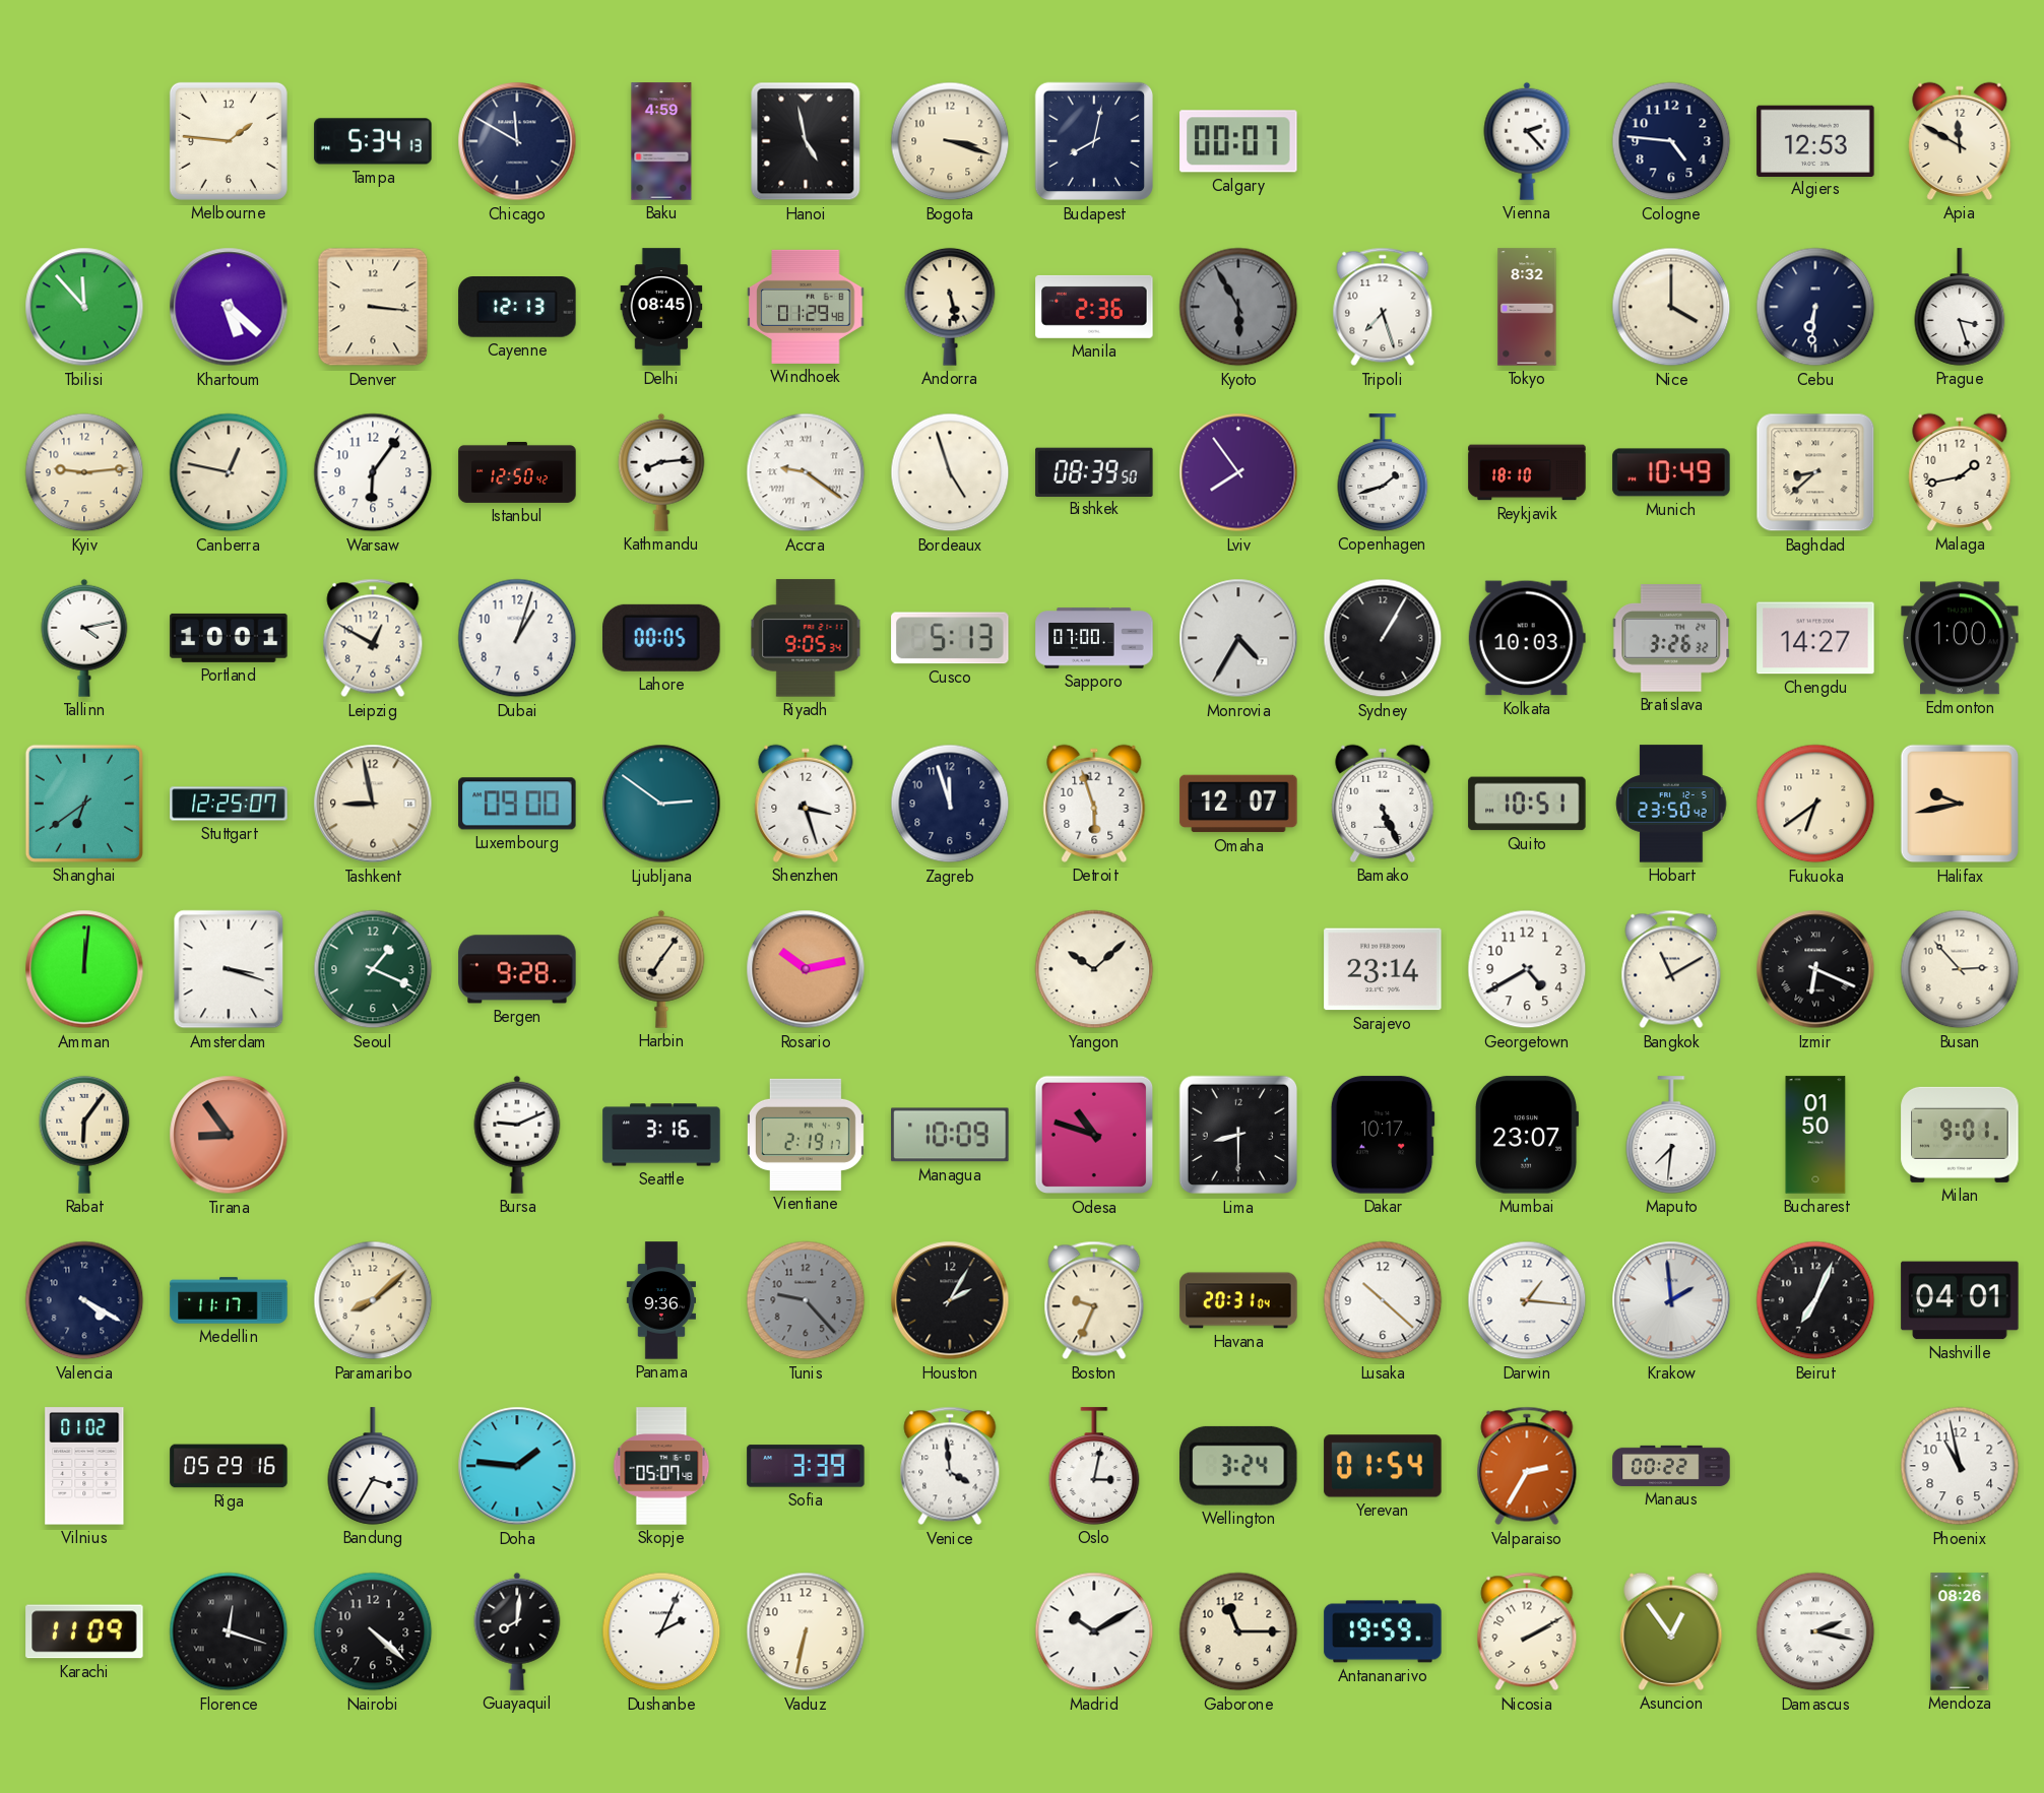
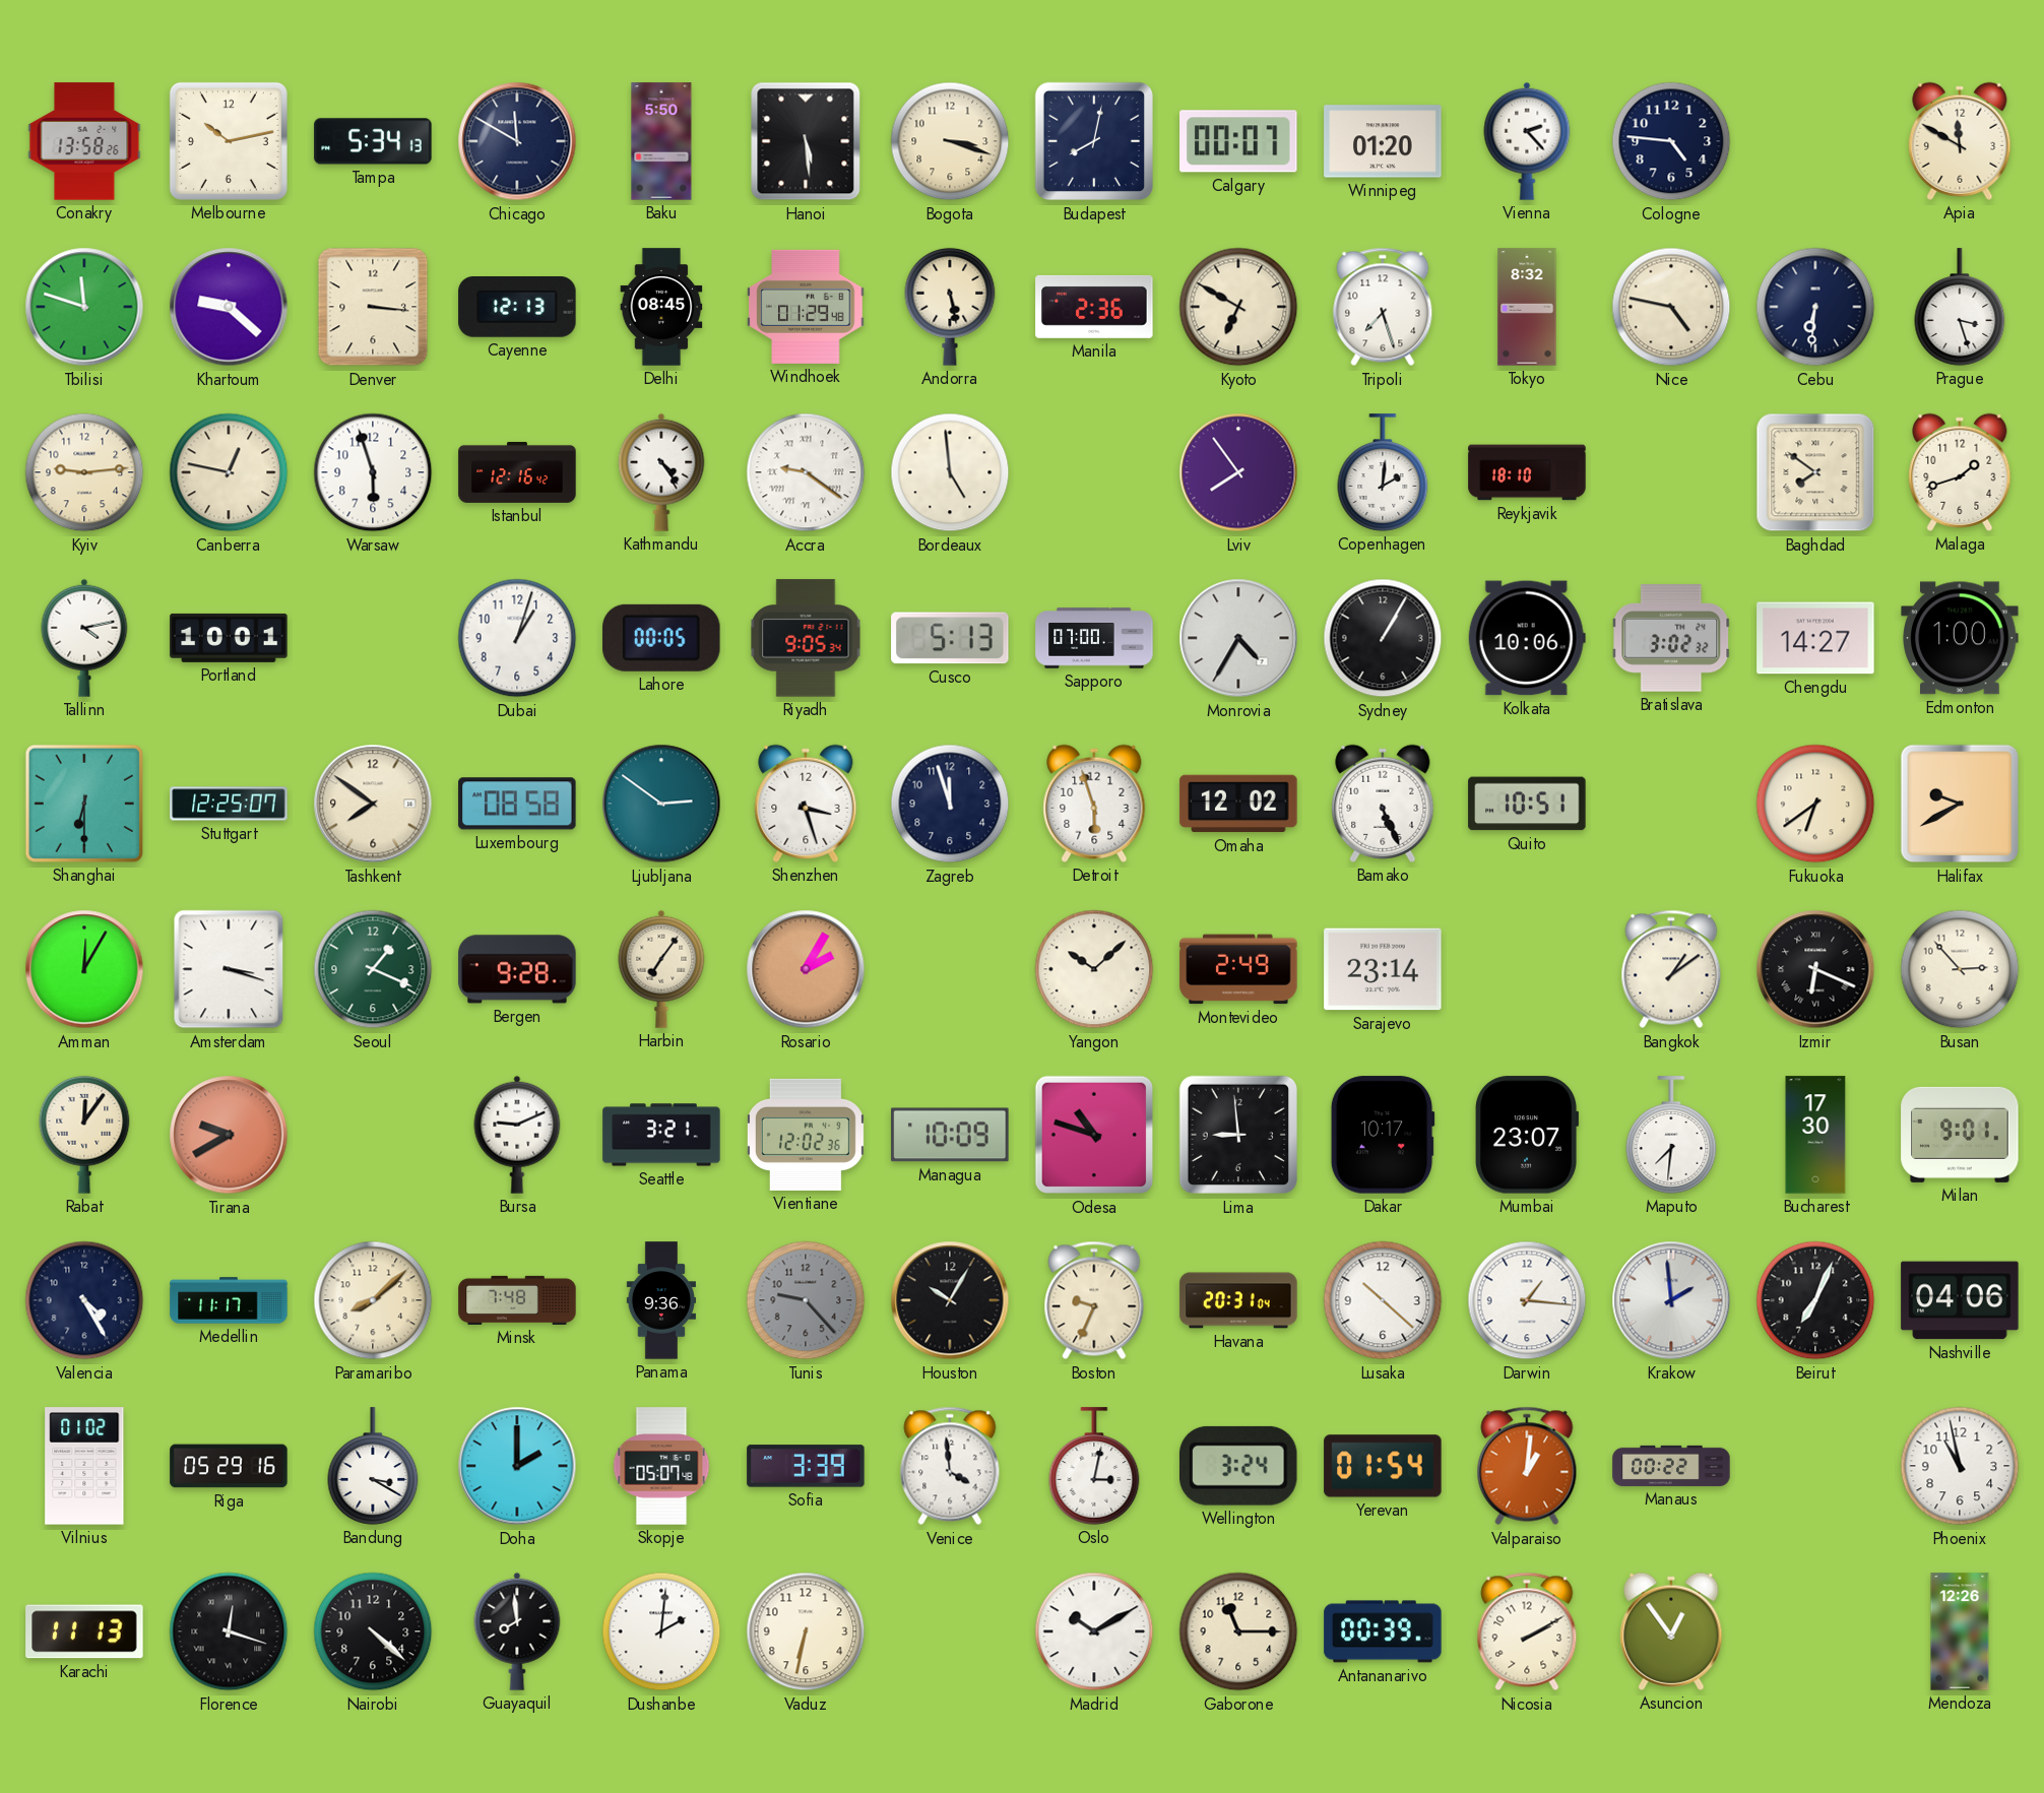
Conakry: none -> 13:58 (84, 141)
Melbourne: 1:46 -> 10:13 (229, 141)
Baku: 4:59 -> 5:50 (661, 141)
Hanoi: 4:58 -> 5:29 (806, 141)
Winnipeg: none -> 01:20 (1383, 141)
Algiers: 12:53 -> none (1815, 140)
Tbilisi: 11:53 -> 11:48 (84, 307)
Khartoum: 5:22 -> 9:22 (229, 307)
Kyoto: 5:55 -> 6:50 (1238, 307)
Kyoto dial: grey -> cream (1238, 307)
Nice: 4:00 -> 4:47 (1671, 307)
Warsaw: 6:06 -> 5:57 (373, 472)
Istanbul: 12:50 -> 12:16 (517, 472)
Kathmandu: 8:14 -> 4:24 (661, 472)
Bordeaux: 4:57 -> 4:59 (950, 472)
Bishkek: 08:39 -> none (1094, 471)
Copenhagen: 1:42 -> 2:01 (1383, 472)
Munich: 10:49 -> none (1671, 472)
Baghdad: 8:38 -> 7:51 (1815, 472)
Malaga: 1:43 -> 1:42 (1960, 472)
Leipzig: 12:50 -> none (373, 638)
Kolkata: 10:03 -> 10:06 (1527, 638)
Bratislava: 3:26 -> 3:02 (1671, 638)
Shanghai: 6:39 -> 6:30 (84, 804)
Tashkent: 8:58 -> 7:51 (373, 804)
Luxembourg: 09:00 -> 08:58 (517, 804)
Omaha: 12:07 -> 12:02 (1238, 804)
Hobart: 23:50 -> none (1671, 804)
Halifax: 9:43 -> 9:40 (1960, 804)
Amman: 12:01 -> 12:05 (84, 969)
Rosario: 10:13 -> 2:05 (806, 969)
Montevideo: none -> 2:49 (1238, 969)
Georgetown: 4:40 -> none (1527, 969)
Bangkok: 11:10 -> 1:09 (1671, 969)
Rabat: 6:06 -> 12:06 (84, 1135)
Tirana: 8:54 -> 9:40 (229, 1135)
Seattle: 3:16 -> 3:21 (661, 1135)
Vientiane: 2:19 -> 12:02 (806, 1135)
Lima: 8:30 -> 8:59 (1238, 1135)
Bucharest: 01:50 -> 17:30 (1815, 1135)
Valencia: 4:20 -> 4:25 (84, 1300)
Minsk: none -> 7:48 (517, 1300)
Houston: 2:05 -> 10:05 (950, 1300)
Nashville: 04:01 -> 04:06 (1960, 1300)
Bandung: 3:35 -> 3:20 (373, 1466)
Doha: 1:46 -> 2:00 (517, 1466)
Valparaiso: 2:35 -> 1:01 (1527, 1466)
Karachi: 11:09 -> 11:13 (84, 1631)
Guayaquil: 8:01 -> 7:59 (517, 1631)
Dushanbe: 2:04 -> 2:01 (661, 1631)
Antananarivo: 19:59 -> 00:39 (1383, 1631)
Damascus: 2:17 -> none (1815, 1631)
Mendoza: 08:26 -> 12:26 (1960, 1631)
